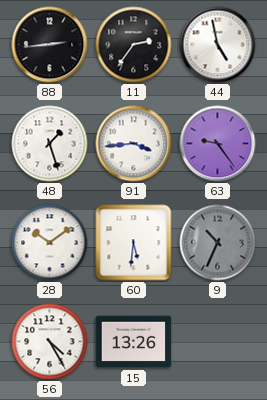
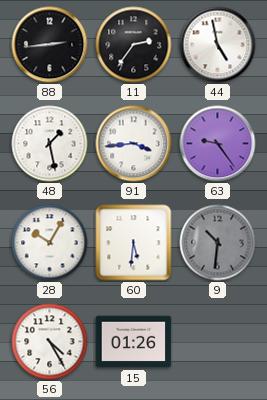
48: 1:27 -> 1:28 (50, 144)
28: 10:09 -> 10:05 (50, 243)
9: 10:34 -> 10:31 (218, 243)
15: 13:26 -> 01:26 (134, 342)
